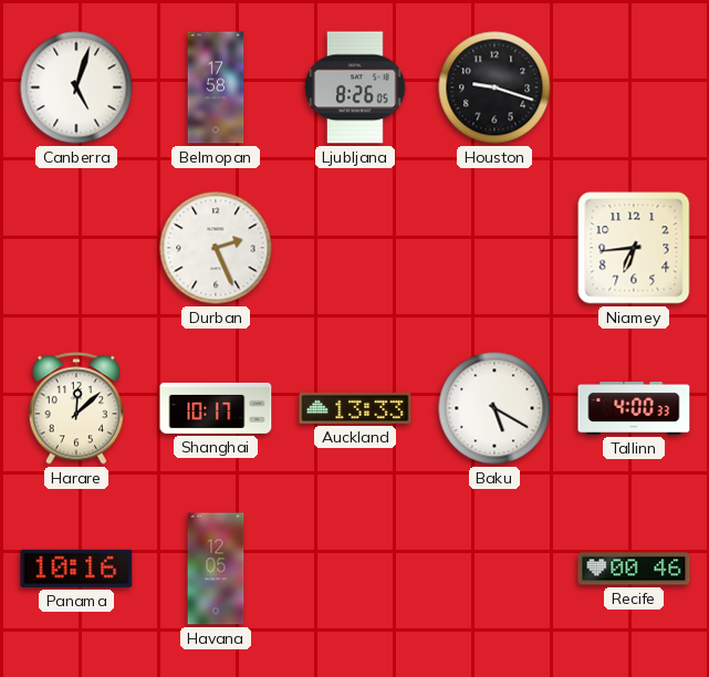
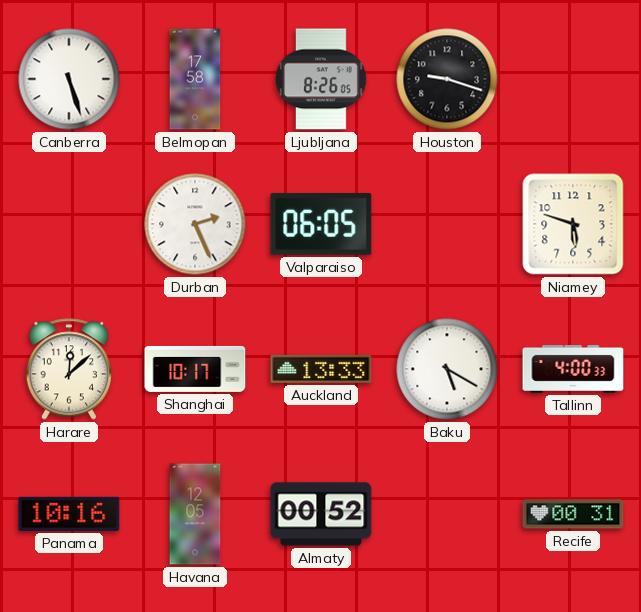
Canberra: 5:03 -> 5:27 (69, 79)
Valparaiso: none -> 06:05 (321, 224)
Niamey: 6:44 -> 5:48 (573, 224)
Almaty: none -> 00:52 (321, 514)
Recife: 00:46 -> 00:31 (573, 514)
